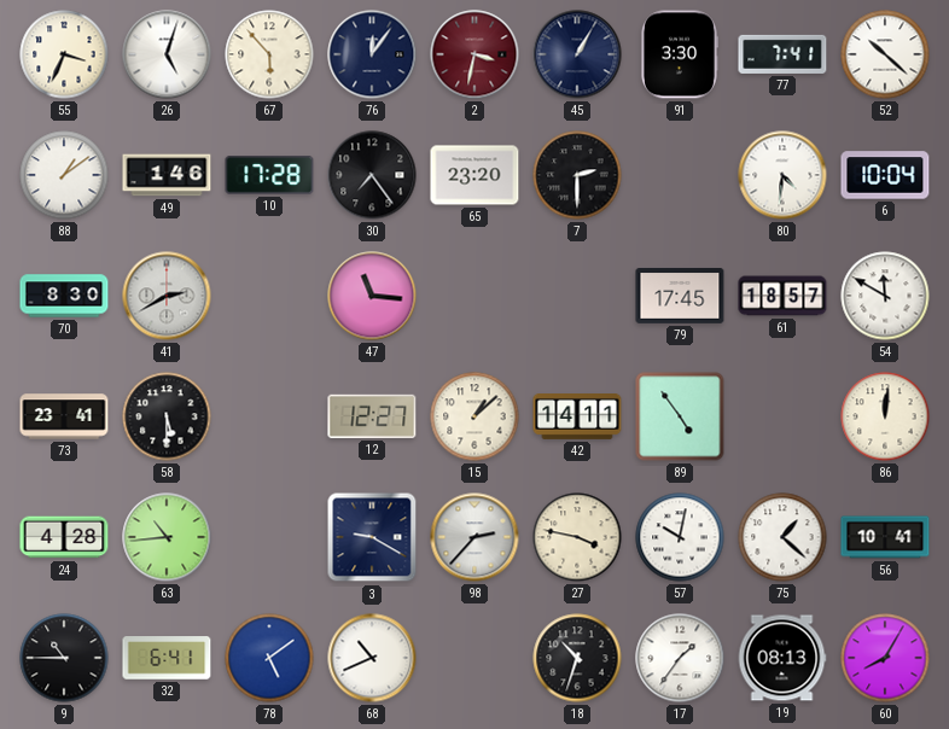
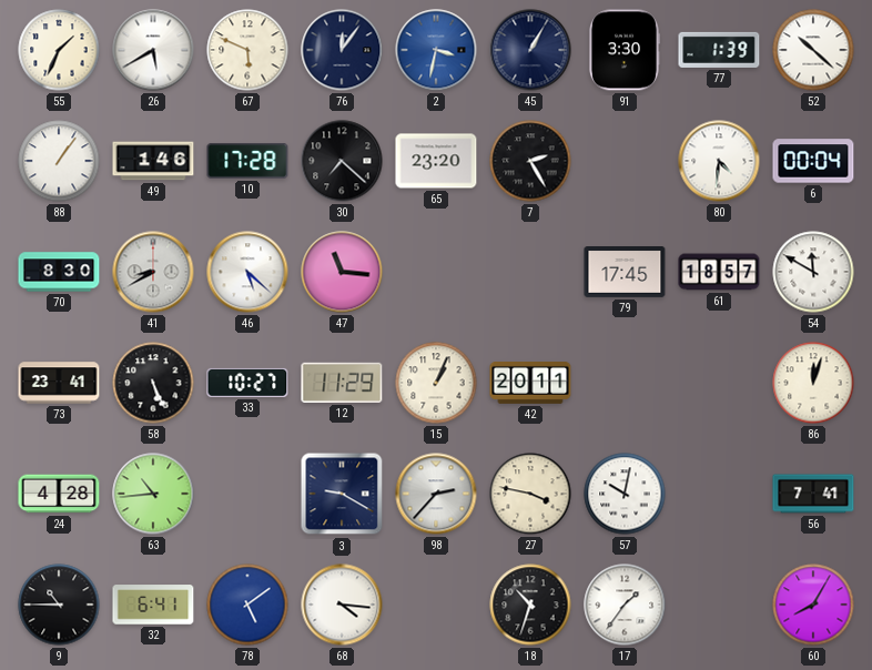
55: 3:34 -> 1:34 (59, 50)
26: 5:03 -> 5:40 (153, 50)
67: 5:53 -> 5:49 (247, 50)
2 dial: burgundy -> blue (436, 50)
77: 7:41 -> 1:39 (719, 50)
88: 1:09 -> 1:06 (59, 161)
30: 7:24 -> 7:22 (342, 161)
7: 2:30 -> 2:25 (530, 161)
6: 10:04 -> 00:04 (813, 161)
41: 2:40 -> 8:40 (153, 272)
46: none -> 5:22 (247, 272)
58: 5:30 -> 5:26 (153, 383)
33: none -> 10:27 (247, 383)
12: 12:27 -> 11:29 (342, 383)
15: 1:08 -> 1:04 (436, 383)
42: 14:11 -> 20:11 (530, 384)
89: 4:54 -> none (680, 416)
86: 12:01 -> 12:03 (813, 383)
75: 1:22 -> none (782, 537)
56: 10:41 -> 7:41 (813, 494)
68: 10:41 -> 4:16 (342, 605)
19: 08:13 -> none (782, 658)
